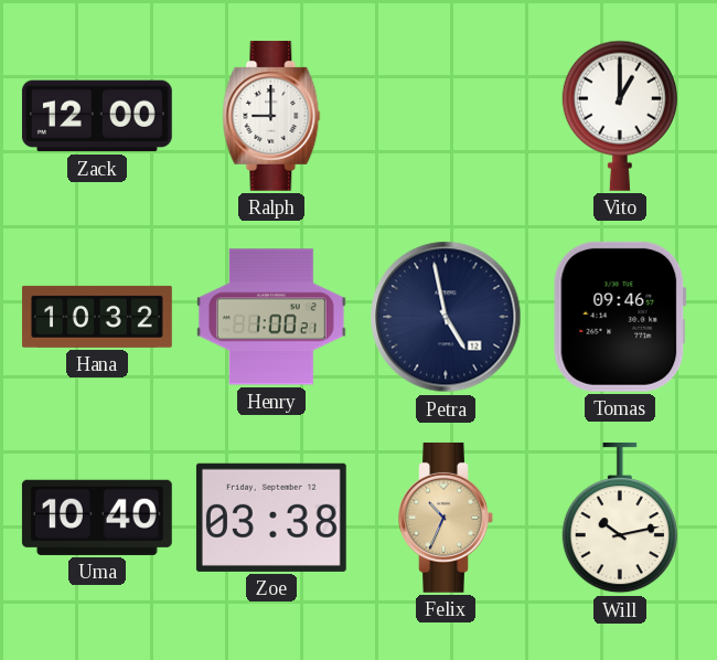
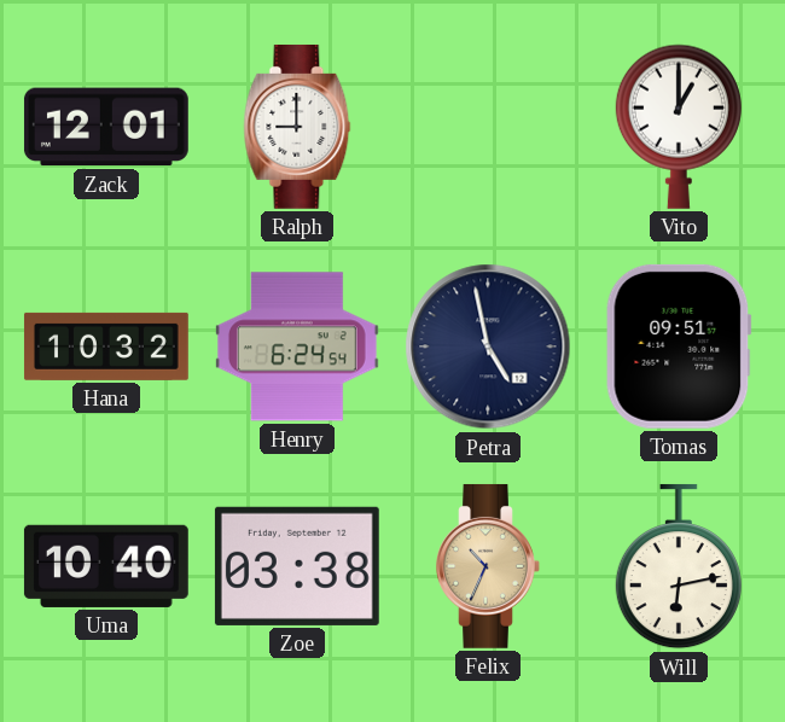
Zack: 12:00 -> 12:01 (106, 127)
Henry: 1:00 -> 6:24 (297, 347)
Tomas: 09:46 -> 09:51 (679, 347)
Will: 10:13 -> 6:13 (679, 566)
